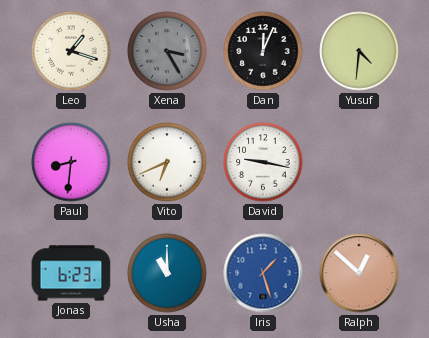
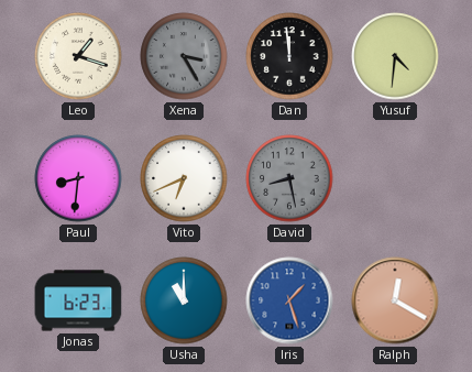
Dan: 12:04 -> 11:59 (289, 56)
David: 9:17 -> 8:28 (289, 178)
David dial: white -> grey (289, 178)
Ralph: 12:52 -> 12:20 (395, 300)
